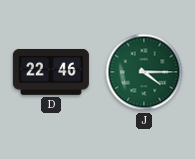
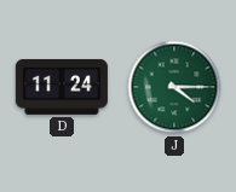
D: 22:46 -> 11:24 (62, 87)
